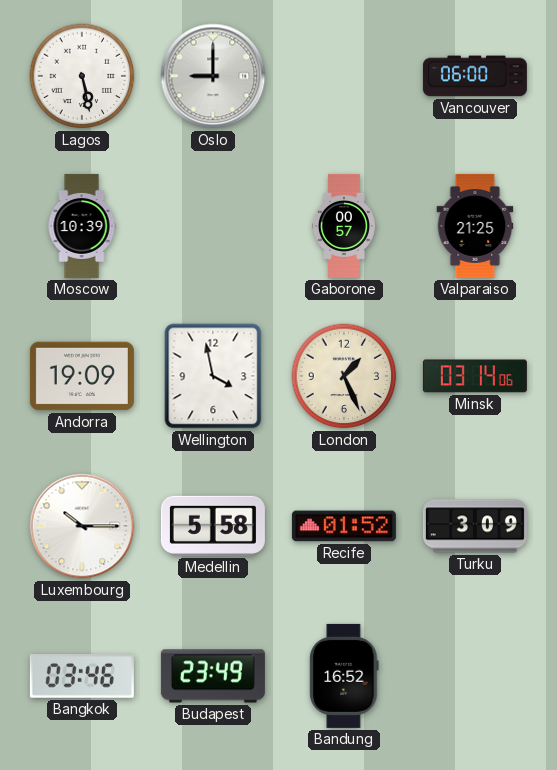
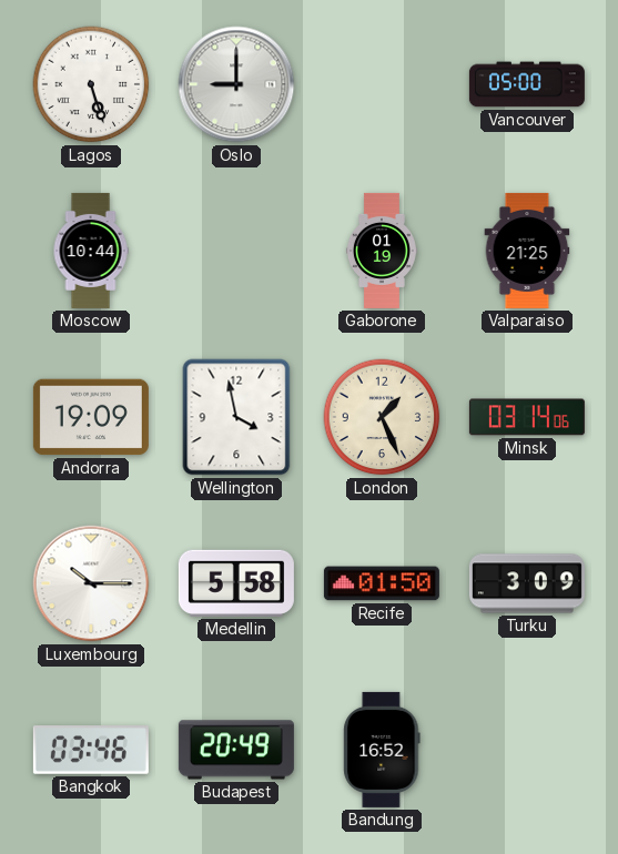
Lagos: 5:28 -> 5:27 (91, 84)
Vancouver: 06:00 -> 05:00 (527, 84)
Moscow: 10:39 -> 10:44 (91, 251)
Gaborone: 00:57 -> 01:19 (382, 251)
Recife: 01:52 -> 01:50 (382, 583)
Budapest: 23:49 -> 20:49 (236, 750)
